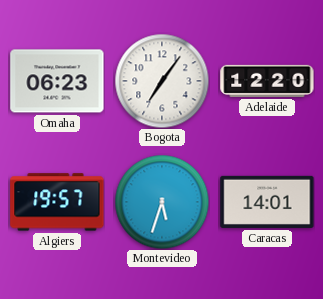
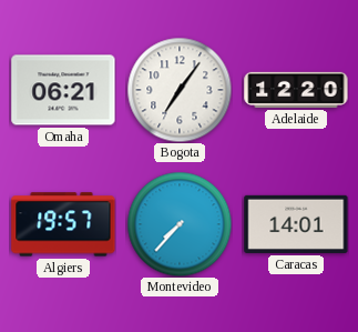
Omaha: 06:23 -> 06:21 (63, 90)
Montevideo: 5:33 -> 7:37 (180, 224)
